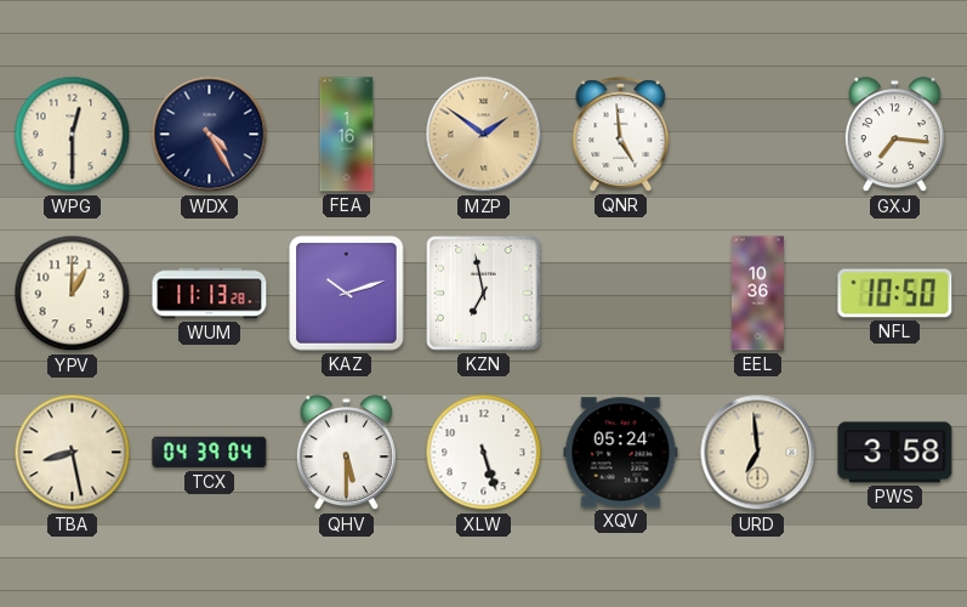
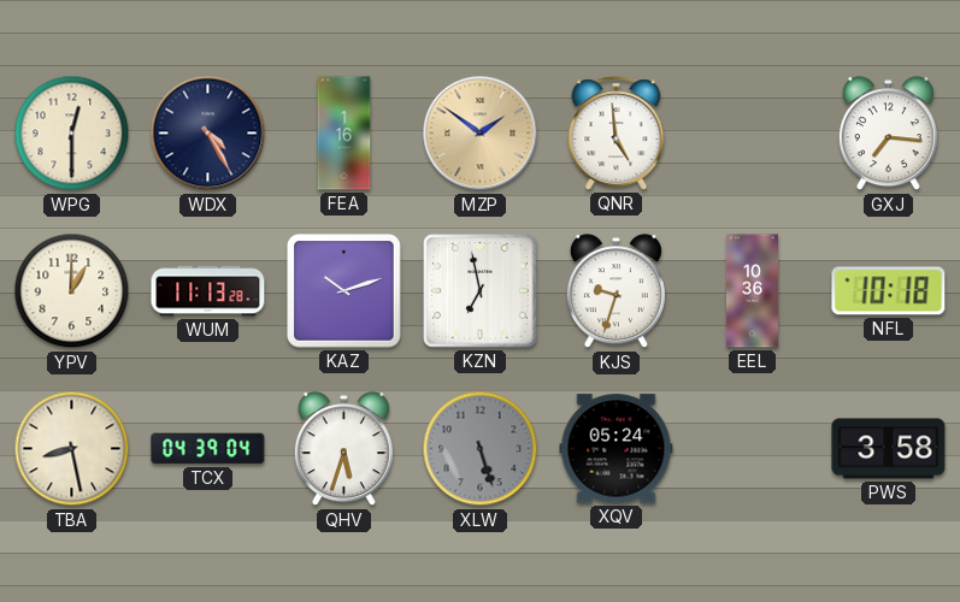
KJS: none -> 9:33 (616, 291)
NFL: 10:50 -> 10:18 (889, 291)
QHV: 5:30 -> 5:33 (343, 449)
XLW dial: white -> grey (481, 449)
URD: 6:59 -> none (758, 453)
